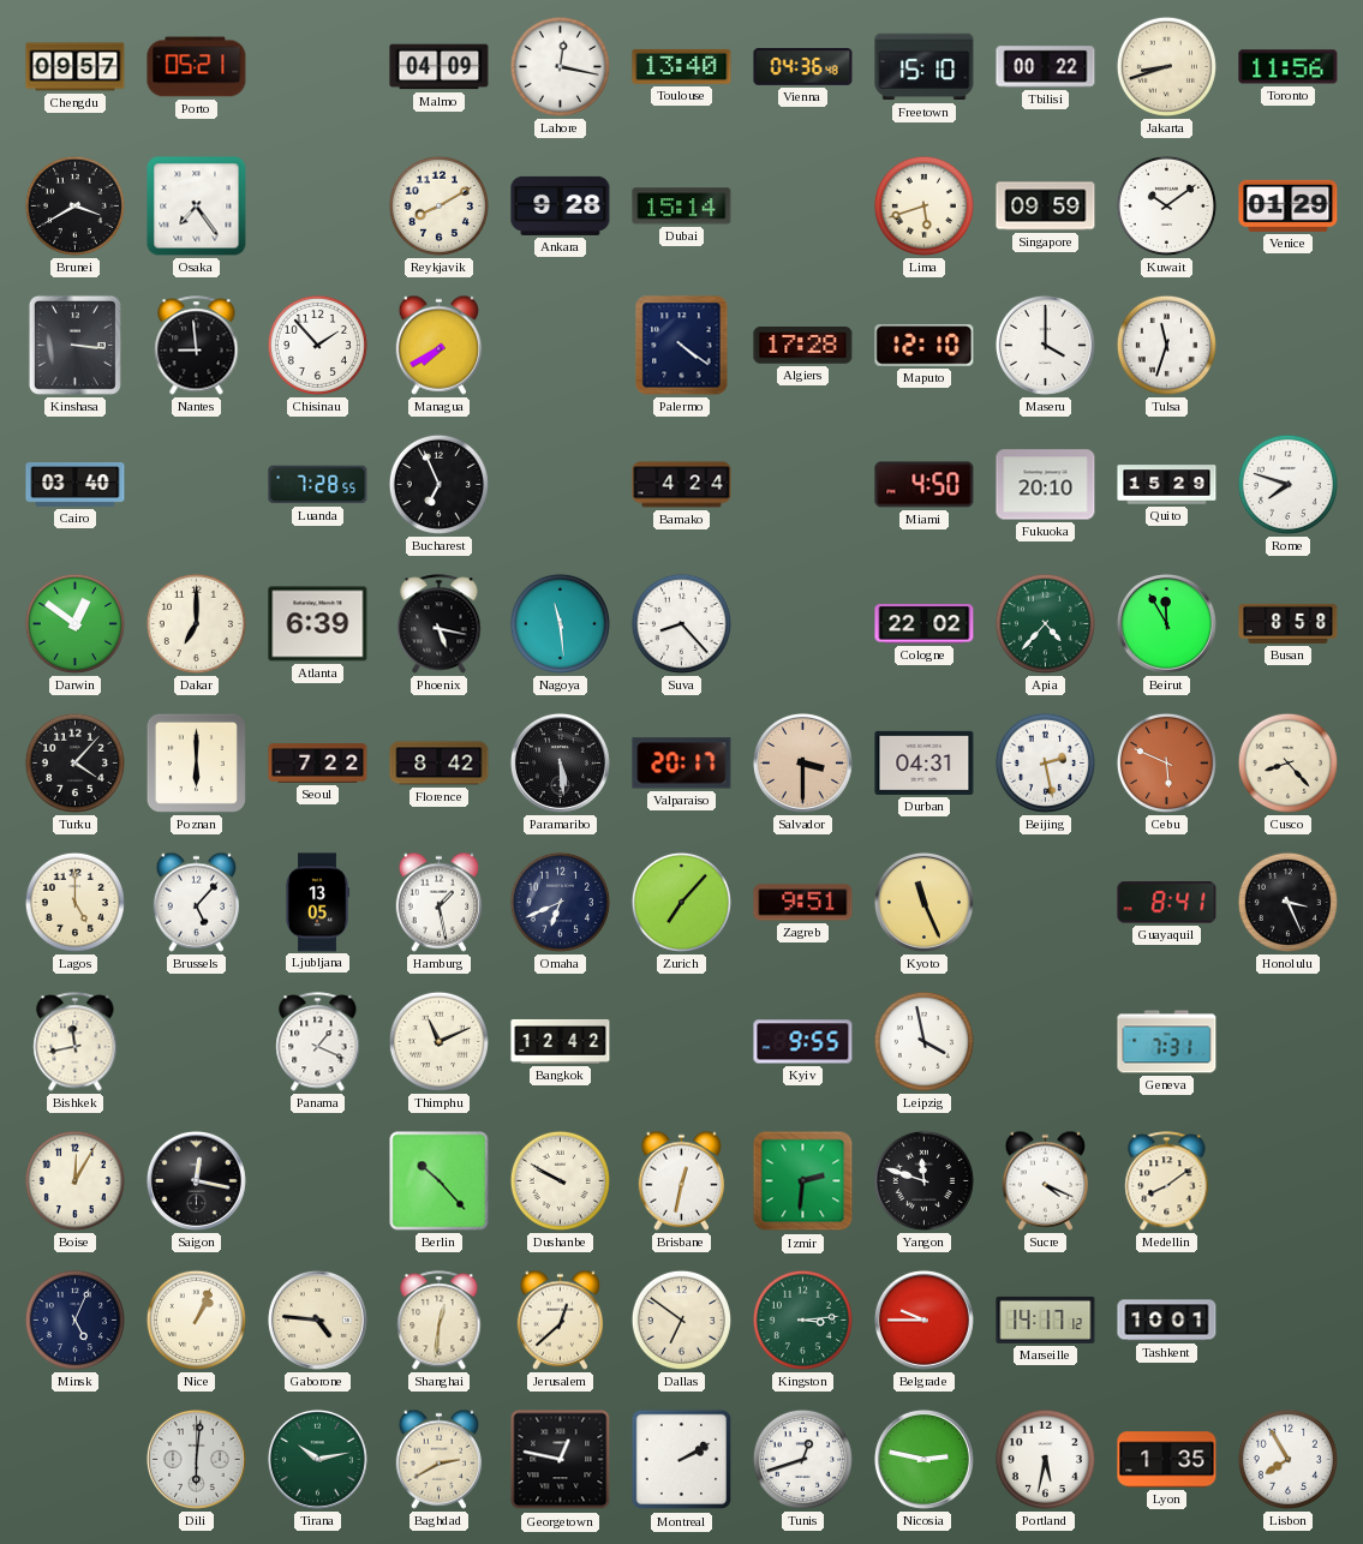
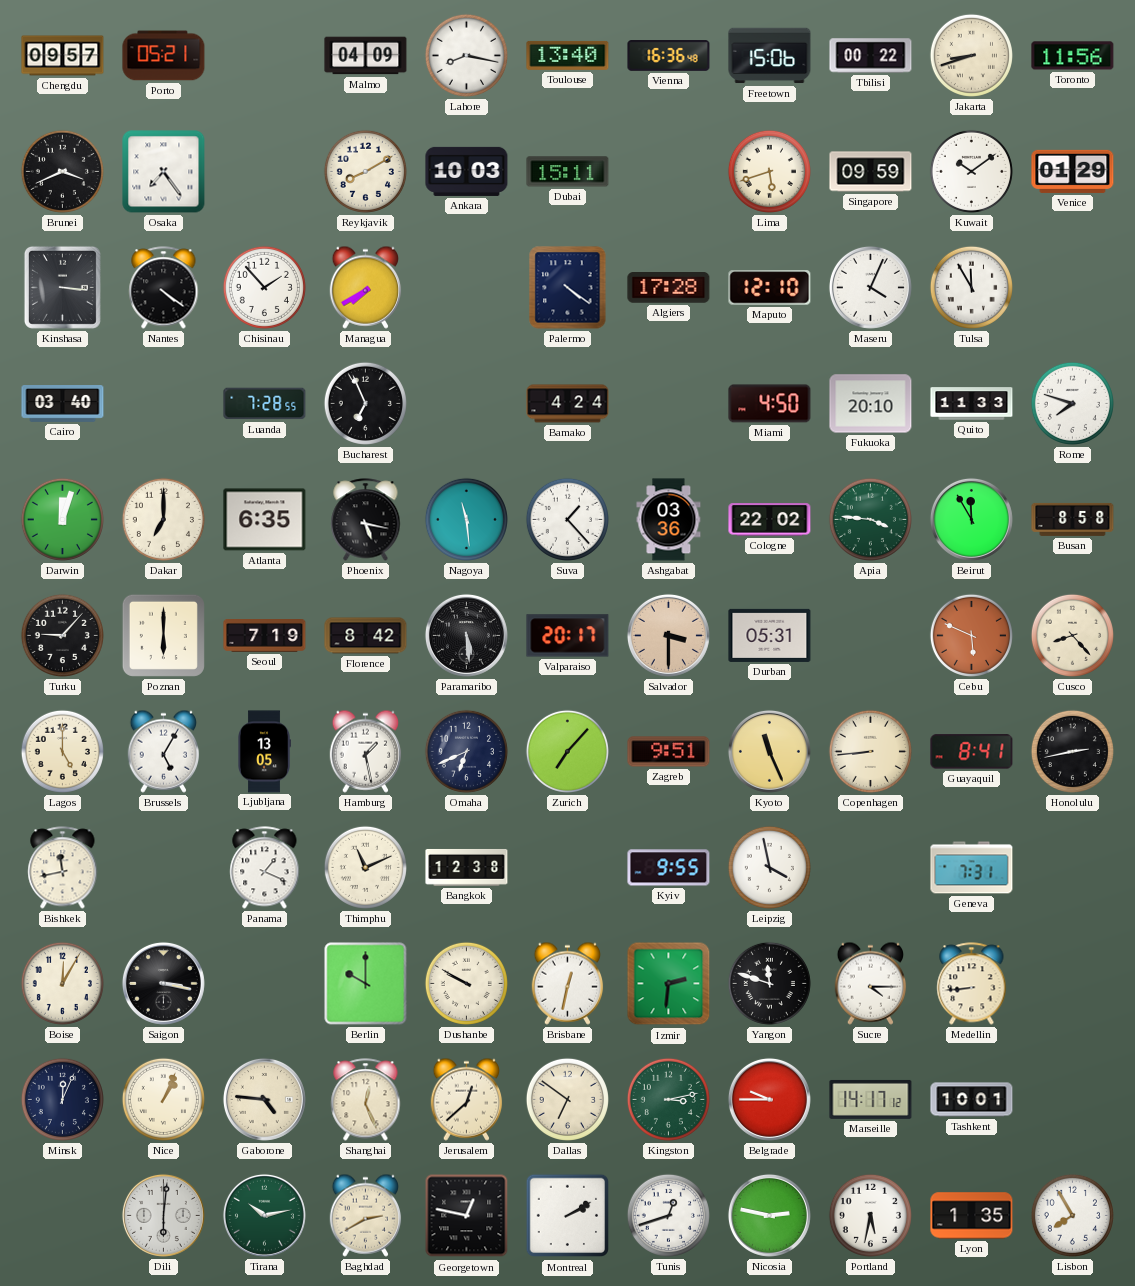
Lahore: 12:17 -> 8:17 (466, 55)
Vienna: 04:36 -> 16:36 (669, 56)
Freetown: 15:10 -> 15:06 (770, 56)
Brunei: 3:40 -> 3:41 (62, 171)
Ankara: 9:28 -> 10:03 (467, 171)
Dubai: 15:14 -> 15:11 (568, 172)
Nantes: 8:59 -> 4:21 (164, 288)
Maseru: 4:00 -> 4:04 (870, 287)
Tulsa: 11:33 -> 11:55 (971, 287)
Quito: 15:29 -> 11:33 (972, 404)
Darwin: 12:51 -> 12:03 (62, 519)
Atlanta: 6:39 -> 6:35 (265, 520)
Suva: 8:23 -> 1:23 (567, 519)
Ashgabat: none -> 03:36 (669, 520)
Apia: 4:37 -> 3:46 (870, 519)
Turku: 4:07 -> 9:07 (62, 635)
Seoul: 7:22 -> 7:19 (265, 636)
Durban: 04:31 -> 05:31 (770, 635)
Beijing: 2:28 -> none (1045, 762)
Brussels: 5:07 -> 5:05 (164, 751)
Copenhagen: none -> 8:44 (870, 751)
Honolulu: 3:26 -> 2:43 (1072, 751)
Bangkok: 12:42 -> 12:38 (467, 867)
Saigon: 12:17 -> 3:17 (163, 983)
Berlin: 10:23 -> 10:00 (366, 984)
Sucre: 4:19 -> 4:15 (871, 983)
Medellin: 8:09 -> 8:44 (972, 984)
Minsk: 5:04 -> 12:04 (62, 1099)
Shanghai: 12:31 -> 12:26 (366, 1100)
Kingston: 3:14 -> 3:13 (668, 1099)
